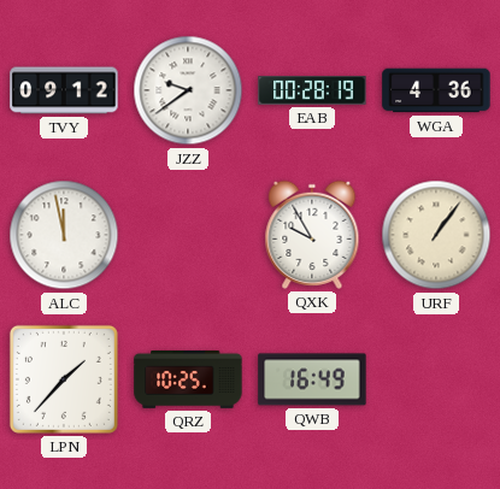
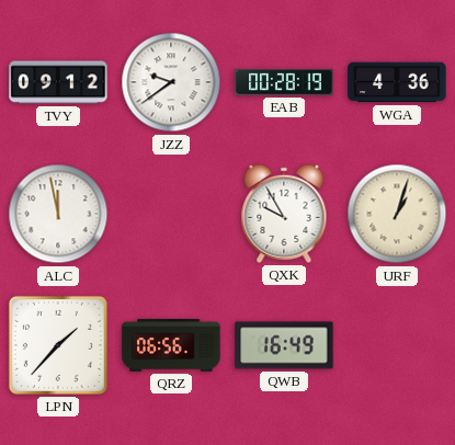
URF: 1:06 -> 1:03 (397, 214)
QRZ: 10:25 -> 06:56 (171, 345)
